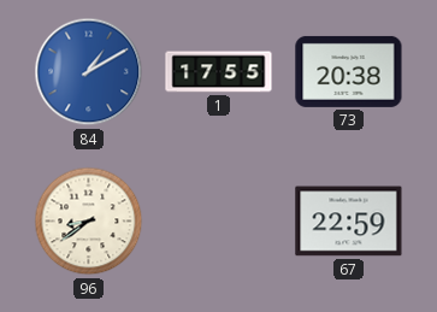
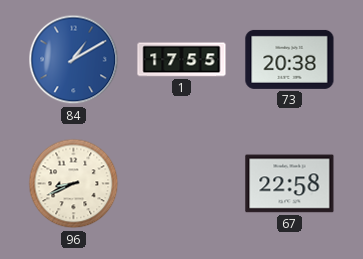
96: 8:39 -> 8:41 (74, 184)
67: 22:59 -> 22:58 (290, 184)
